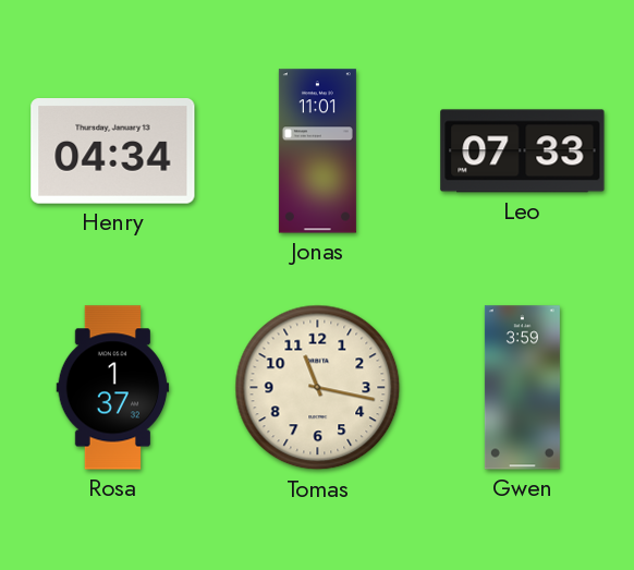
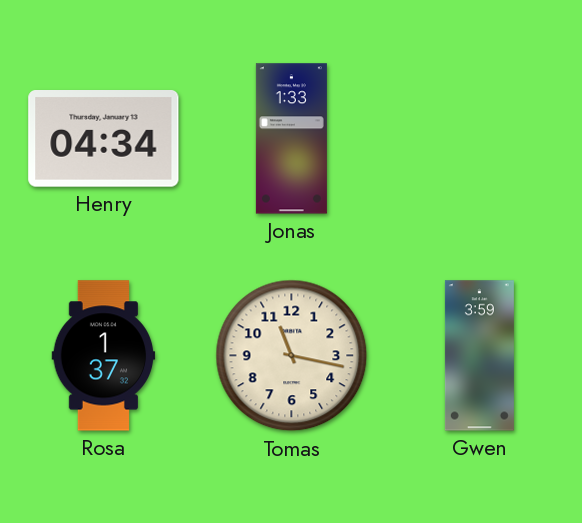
Jonas: 11:01 -> 1:33 (291, 139)
Leo: 07:33 -> none (523, 151)
